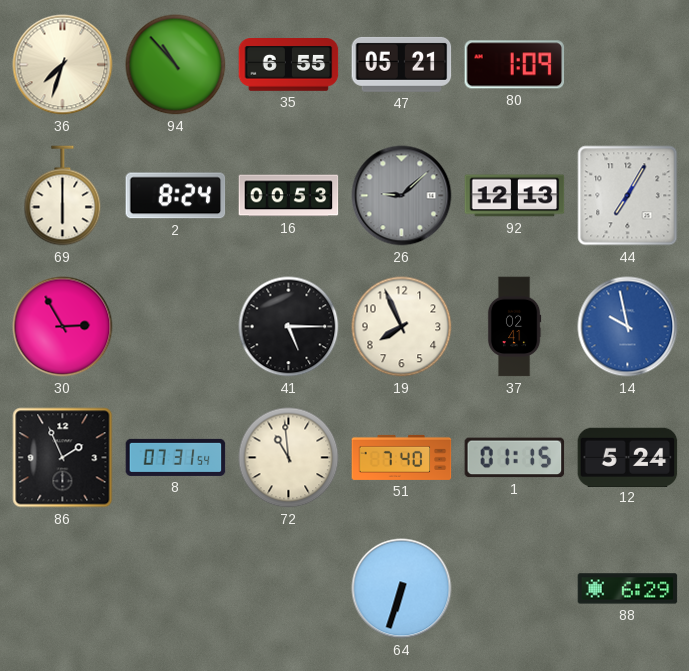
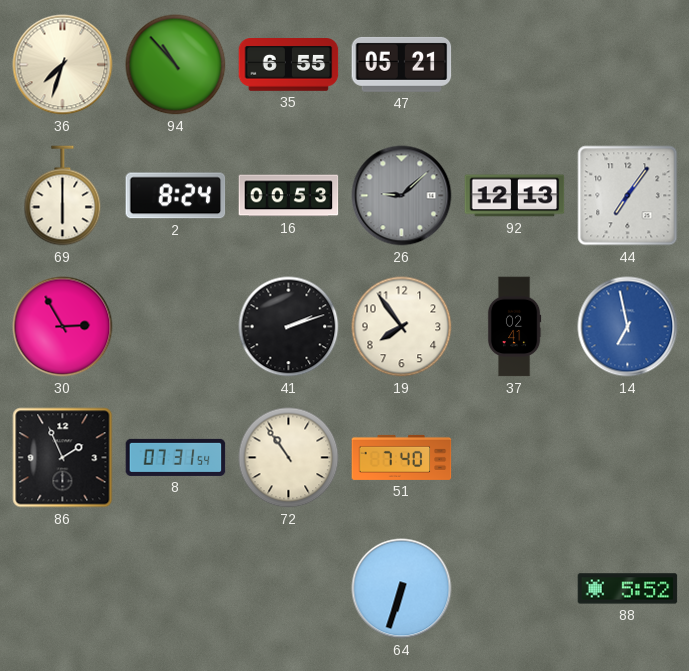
80: 1:09 -> none (515, 65)
44: 7:05 -> 7:06 (628, 196)
41: 5:15 -> 2:12 (289, 327)
19: 7:56 -> 7:54 (402, 327)
14: 9:58 -> 6:58 (628, 327)
72: 10:59 -> 10:54 (289, 458)
1: 01:15 -> none (515, 458)
12: 5:24 -> none (628, 457)
88: 6:29 -> 5:52 (628, 589)
